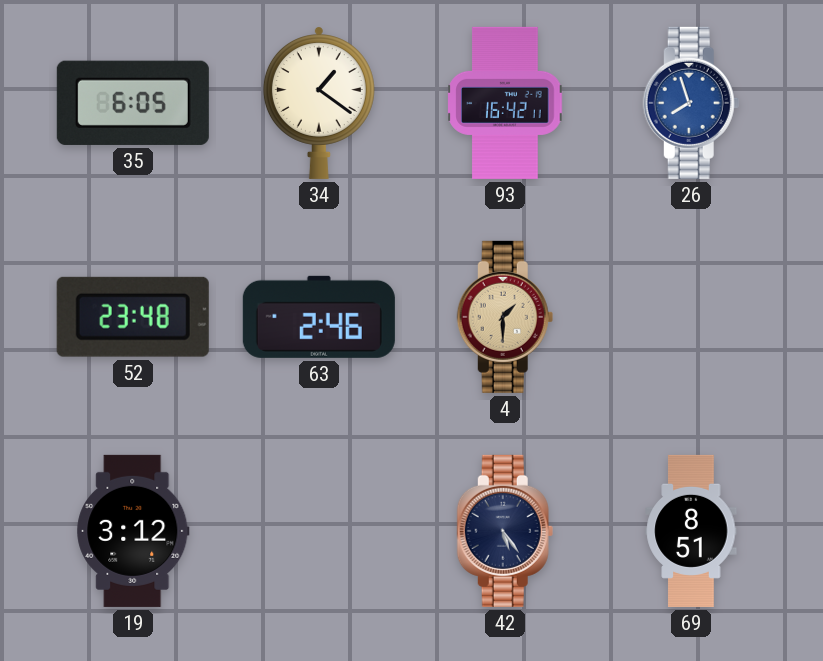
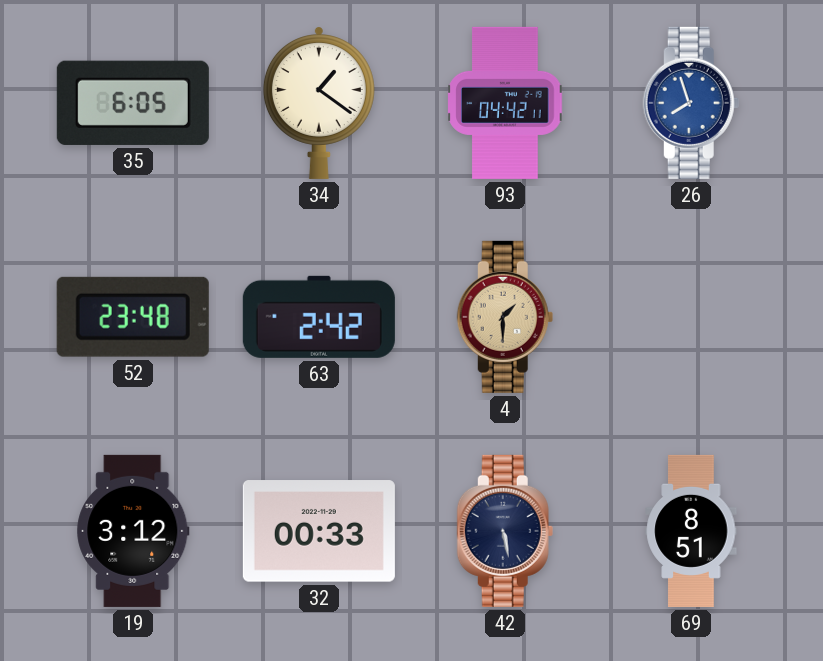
93: 16:42 -> 04:42 (505, 103)
63: 2:46 -> 2:42 (319, 317)
32: none -> 00:33 (319, 531)
42: 5:24 -> 5:28 (505, 531)
